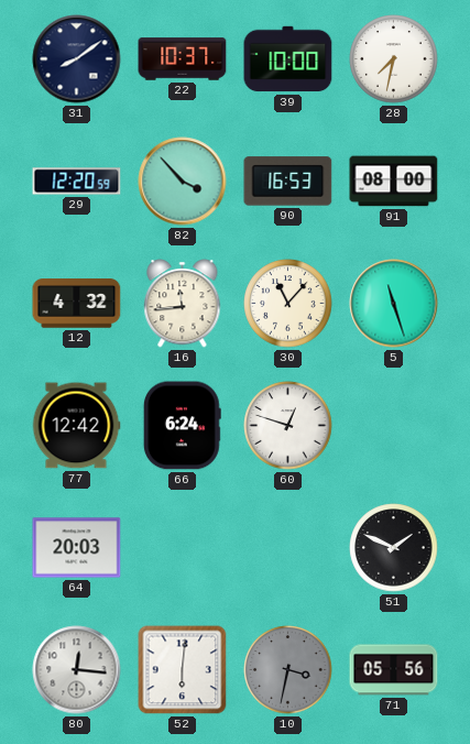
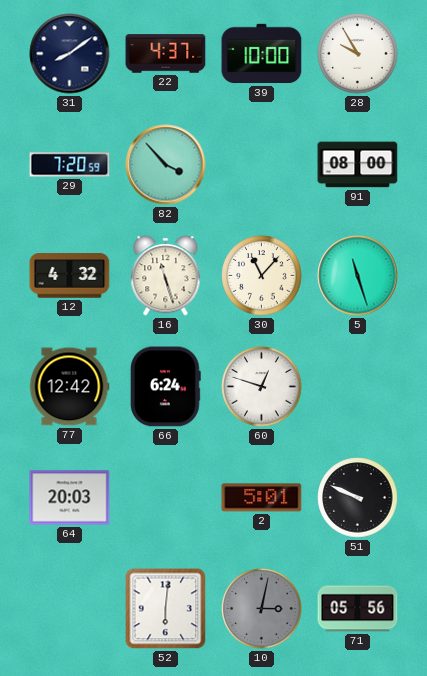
22: 10:37 -> 4:37 (166, 54)
28: 7:32 -> 9:55 (358, 54)
29: 12:20 -> 7:20 (70, 165)
90: 16:53 -> none (288, 182)
16: 11:44 -> 11:27 (166, 276)
2: none -> 5:01 (262, 498)
51: 1:49 -> 9:49 (358, 498)
80: 12:16 -> none (77, 670)
10: 3:32 -> 3:02 (262, 609)
